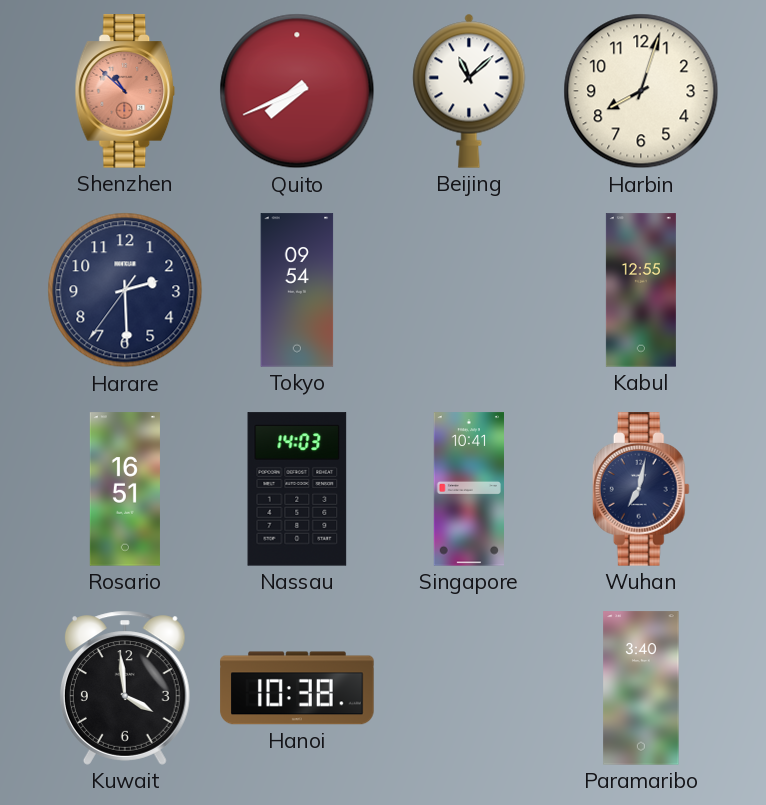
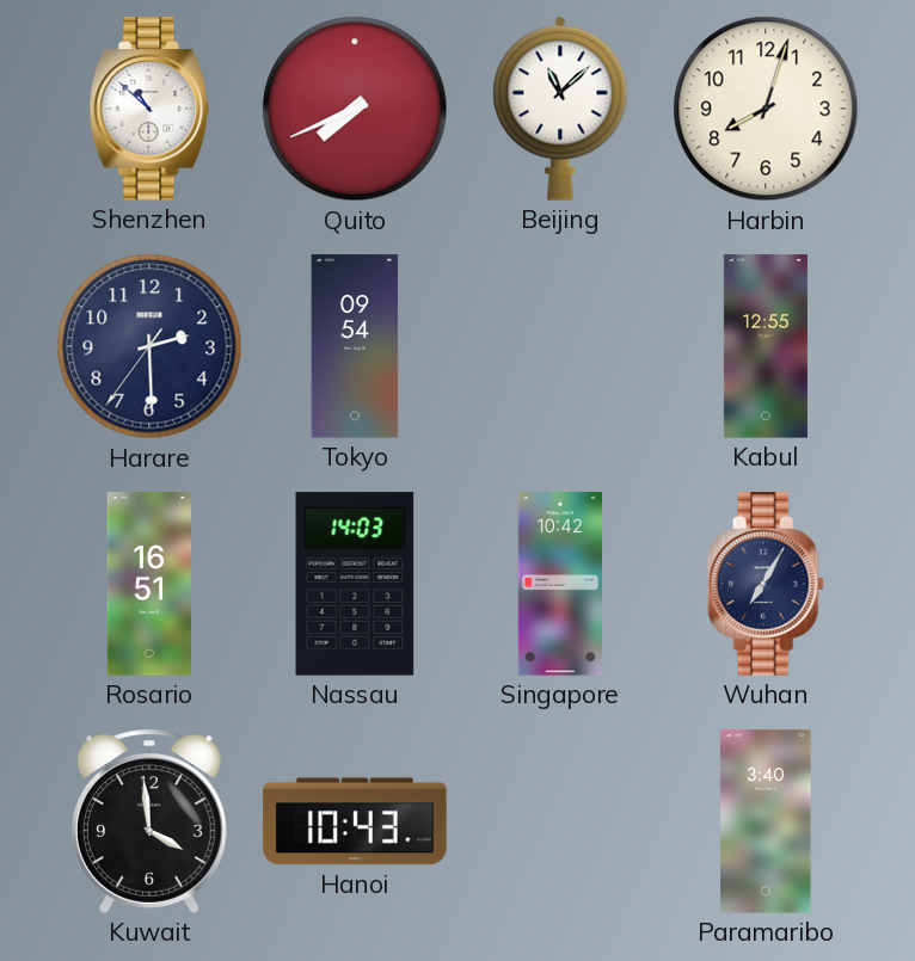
Shenzhen dial: salmon -> white (149, 109)
Singapore: 10:41 -> 10:42 (559, 584)
Wuhan: 7:02 -> 7:05 (766, 584)
Hanoi: 10:38 -> 10:43 (355, 821)
